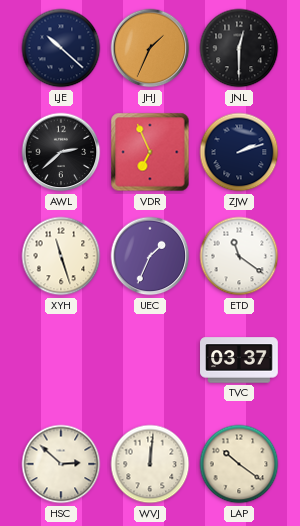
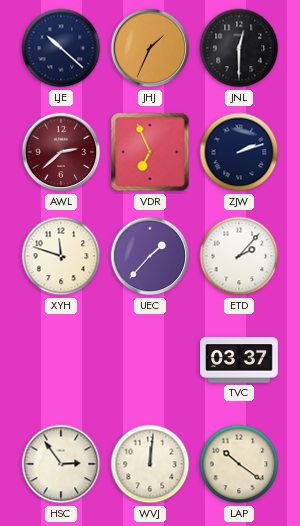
AWL dial: black -> burgundy (61, 152)
XYH: 11:27 -> 11:48 (61, 256)
UEC: 1:34 -> 1:37 (150, 256)
ETD: 11:21 -> 2:07 (239, 256)
HSC: 2:52 -> 2:54 (61, 464)
